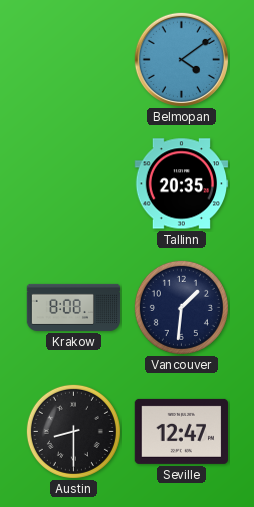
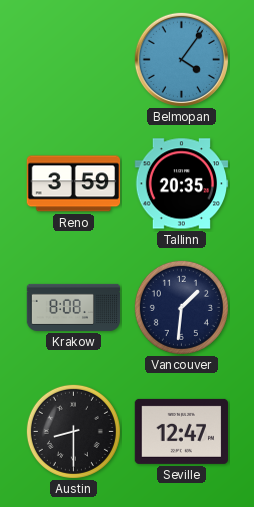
Belmopan: 4:09 -> 4:06 (181, 59)
Reno: none -> 3:59 (74, 184)
